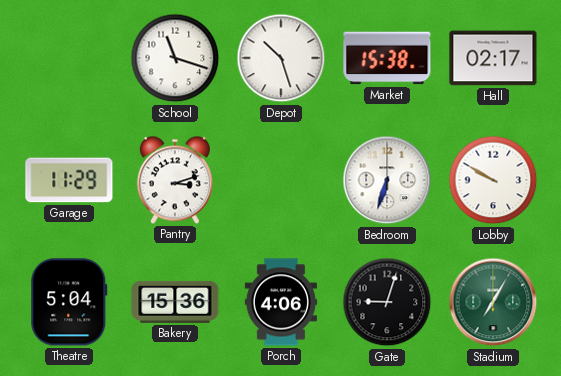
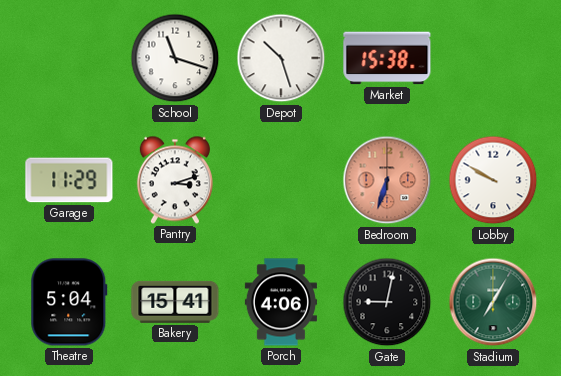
Hall: 02:17 -> none (493, 58)
Bedroom dial: white -> salmon (387, 180)
Bakery: 15:36 -> 15:41 (175, 302)
Gate: 9:03 -> 9:02 (387, 302)
